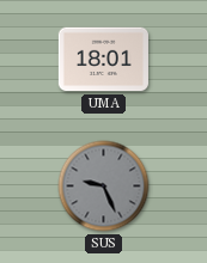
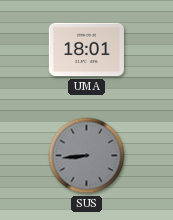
SUS: 9:26 -> 8:44 (87, 156)
